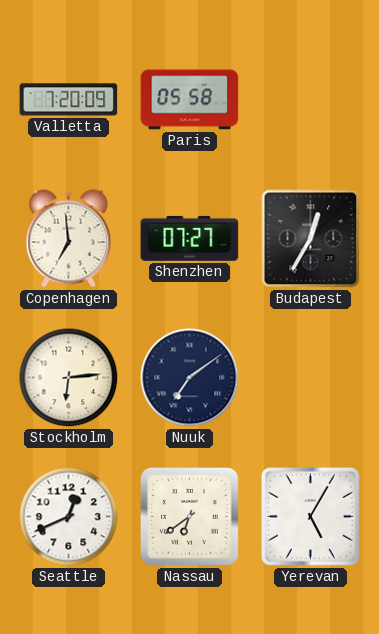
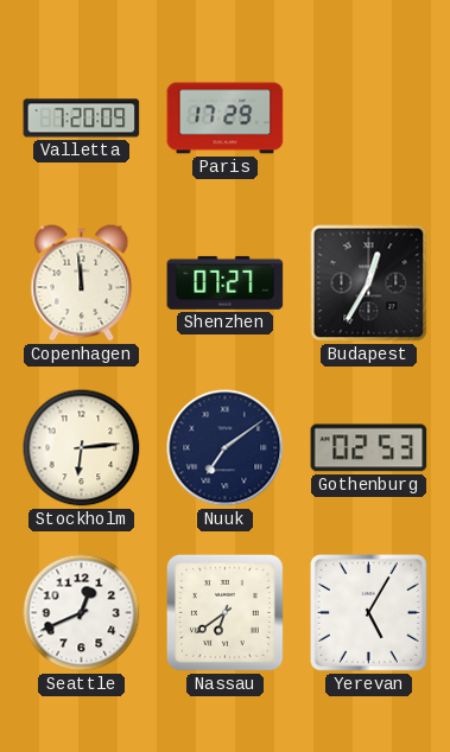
Paris: 05:58 -> 17:29 (226, 119)
Copenhagen: 6:59 -> 11:59 (82, 283)
Gothenburg: none -> 02:53 (369, 448)
